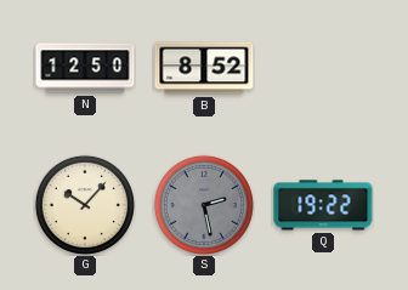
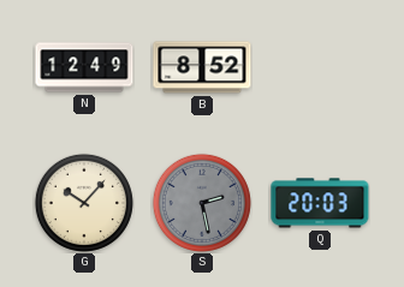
N: 12:50 -> 12:49 (84, 67)
Q: 19:22 -> 20:03 (320, 203)
